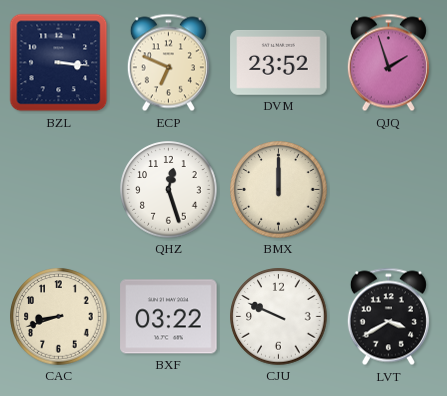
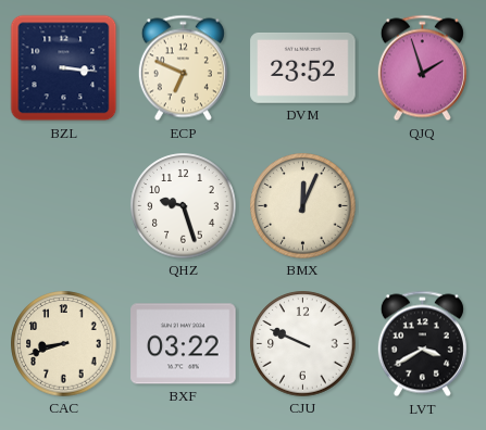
QHZ: 12:27 -> 9:27 (184, 206)
BMX: 12:00 -> 12:04 (303, 206)
